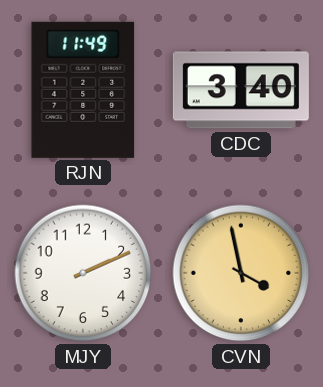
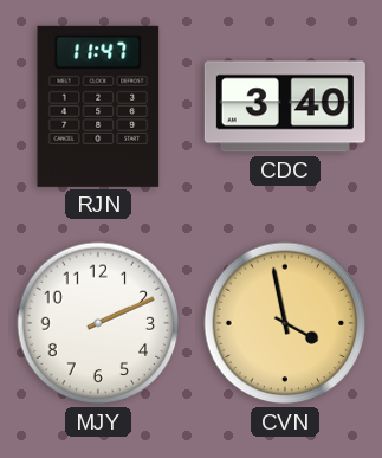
RJN: 11:49 -> 11:47 (98, 107)
